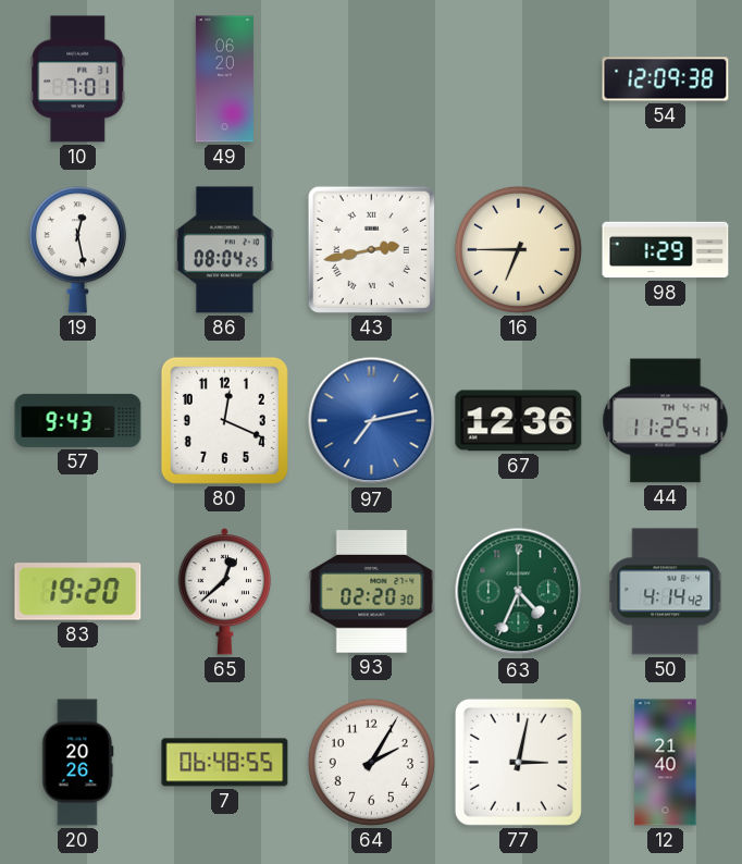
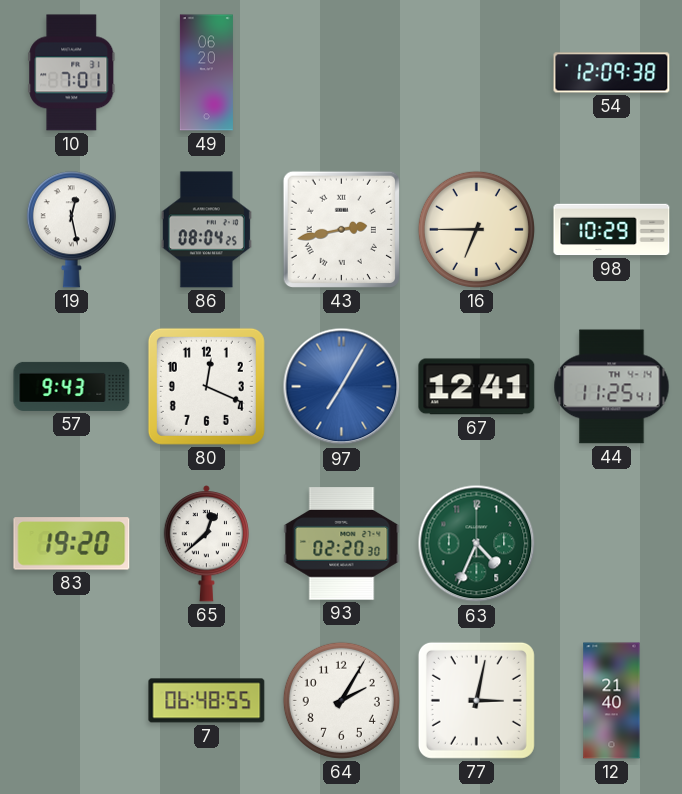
98: 1:29 -> 10:29 (612, 230)
97: 7:13 -> 7:05 (342, 387)
67: 12:36 -> 12:41 (477, 387)
50: 4:14 -> none (666, 592)
20: 20:26 -> none (78, 763)
